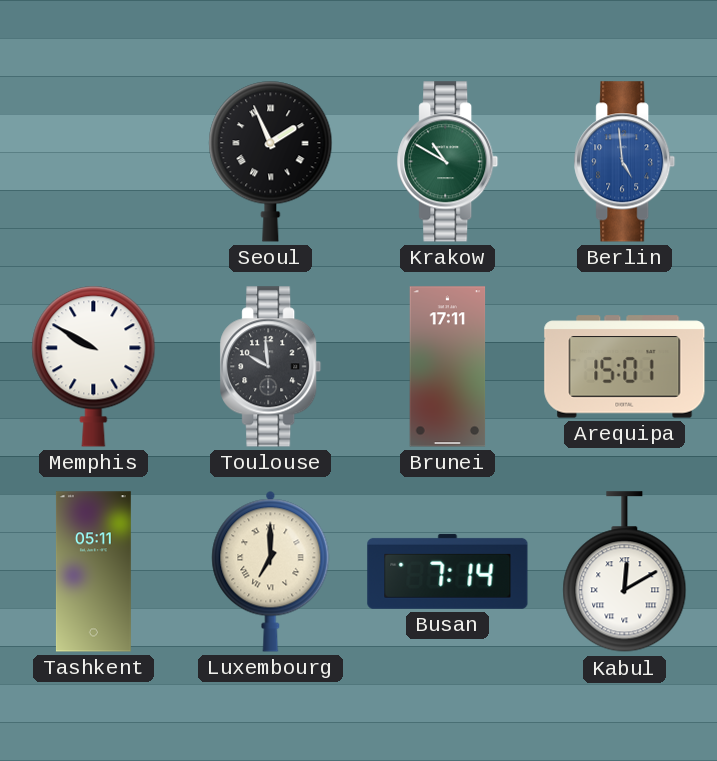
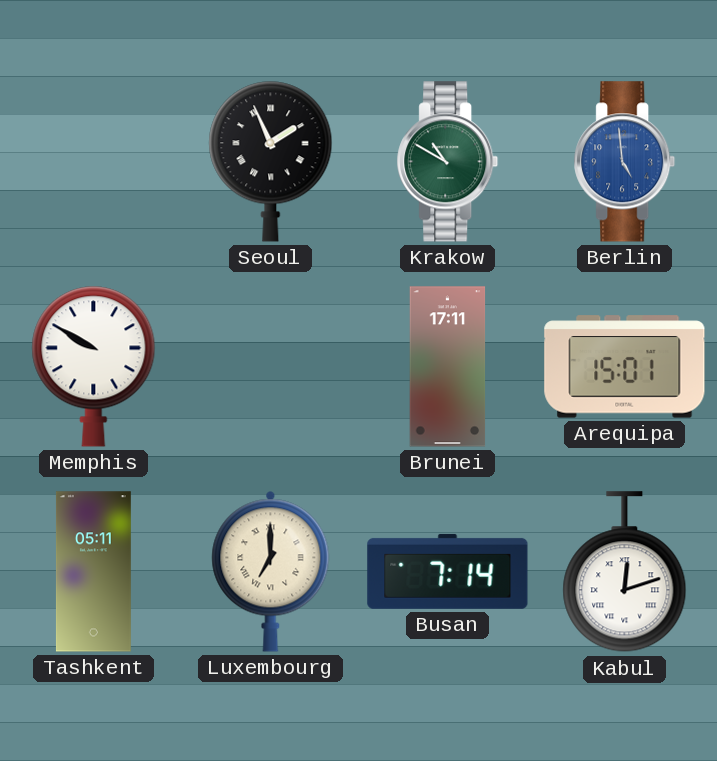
Toulouse: 9:59 -> none (271, 367)
Kabul: 12:10 -> 12:12 (625, 572)
